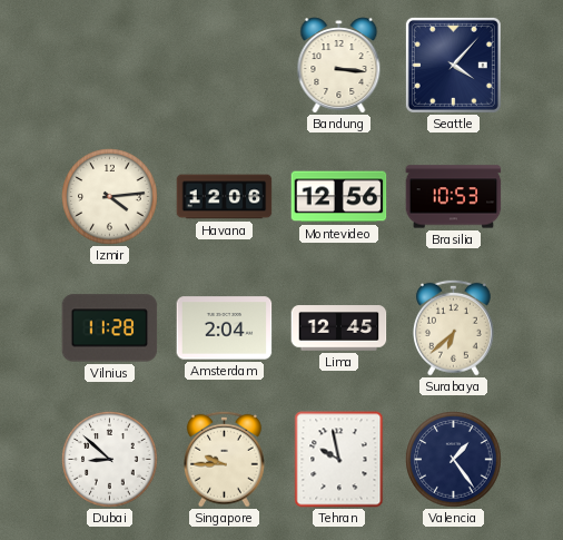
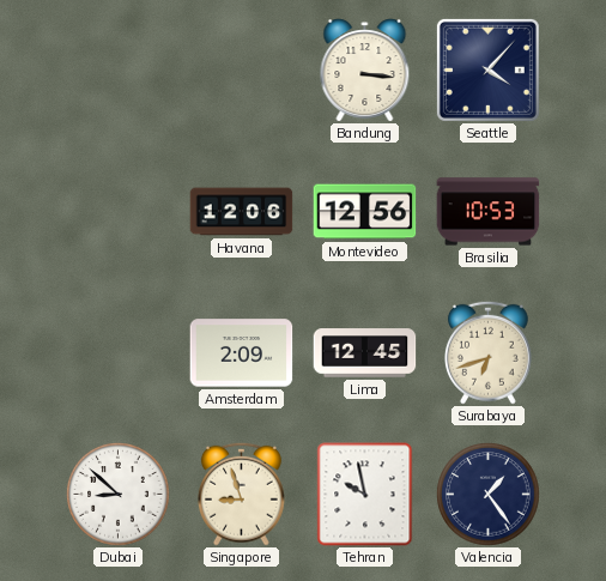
Izmir: 4:14 -> none (110, 197)
Vilnius: 11:28 -> none (110, 328)
Amsterdam: 2:04 -> 2:09 (242, 353)
Surabaya: 6:38 -> 6:42 (487, 352)
Singapore: 9:45 -> 8:57 (241, 494)
